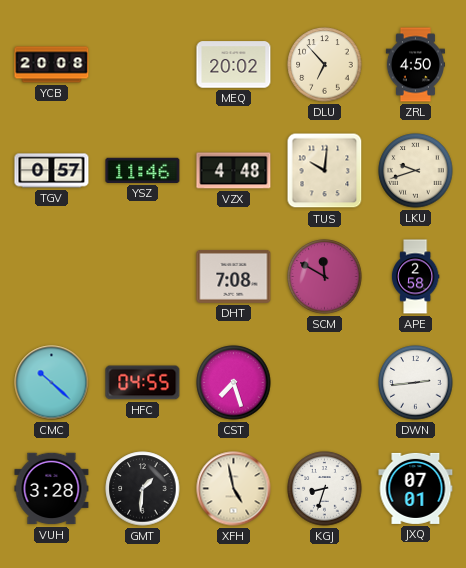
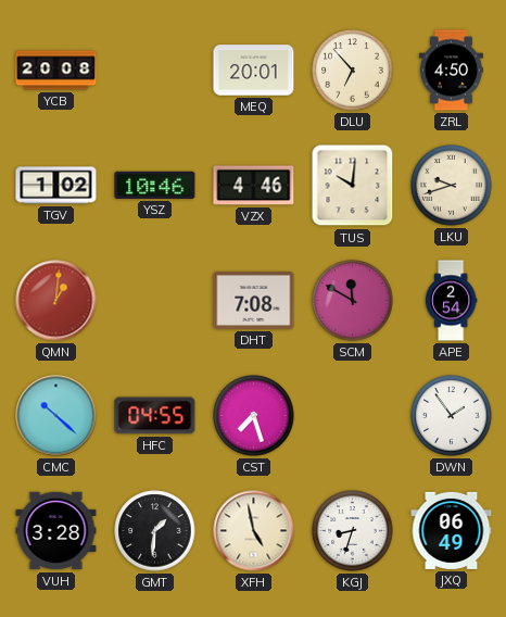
MEQ: 20:02 -> 20:01 (254, 71)
TGV: 0:57 -> 1:02 (56, 186)
YSZ: 11:46 -> 10:46 (155, 185)
VZX: 4:48 -> 4:46 (254, 186)
QMN: none -> 1:01 (56, 301)
APE: 2:58 -> 2:54 (451, 301)
DWN: 2:44 -> 1:54 (452, 416)
JXQ: 07:01 -> 06:49 (452, 530)
